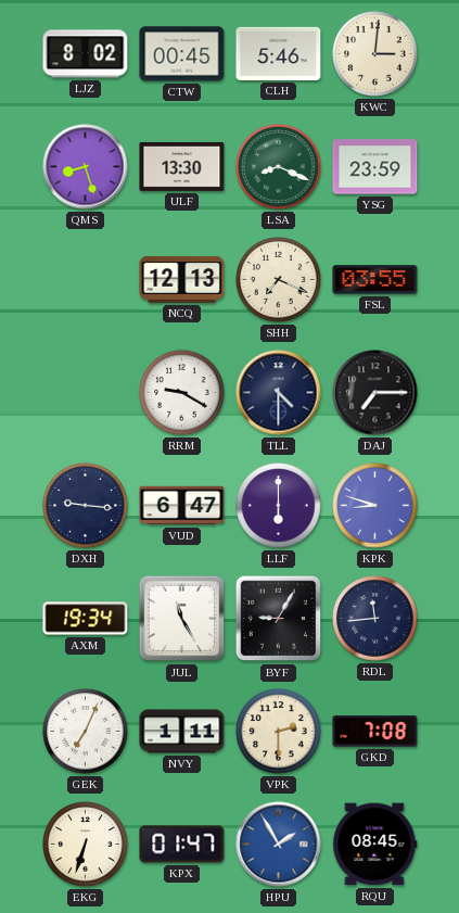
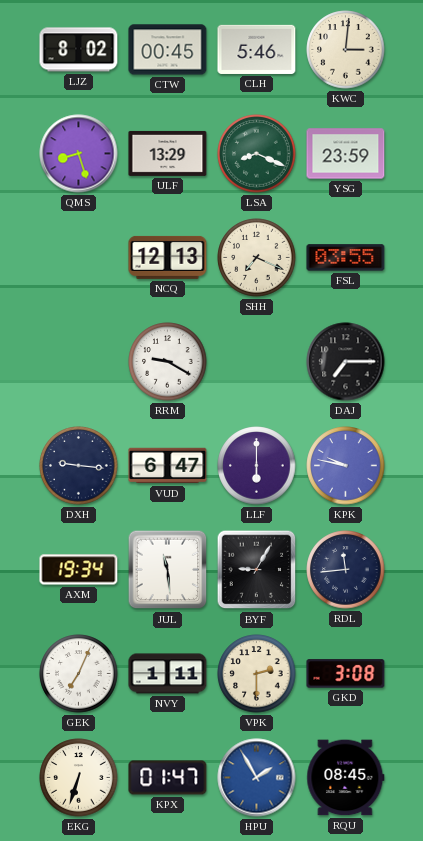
ULF: 13:30 -> 13:29 (168, 153)
TLL: 4:30 -> none (279, 393)
KPK: 8:48 -> 9:47 (346, 466)
JUL: 11:25 -> 11:29 (168, 570)
GKD: 7:08 -> 3:08 (346, 674)
